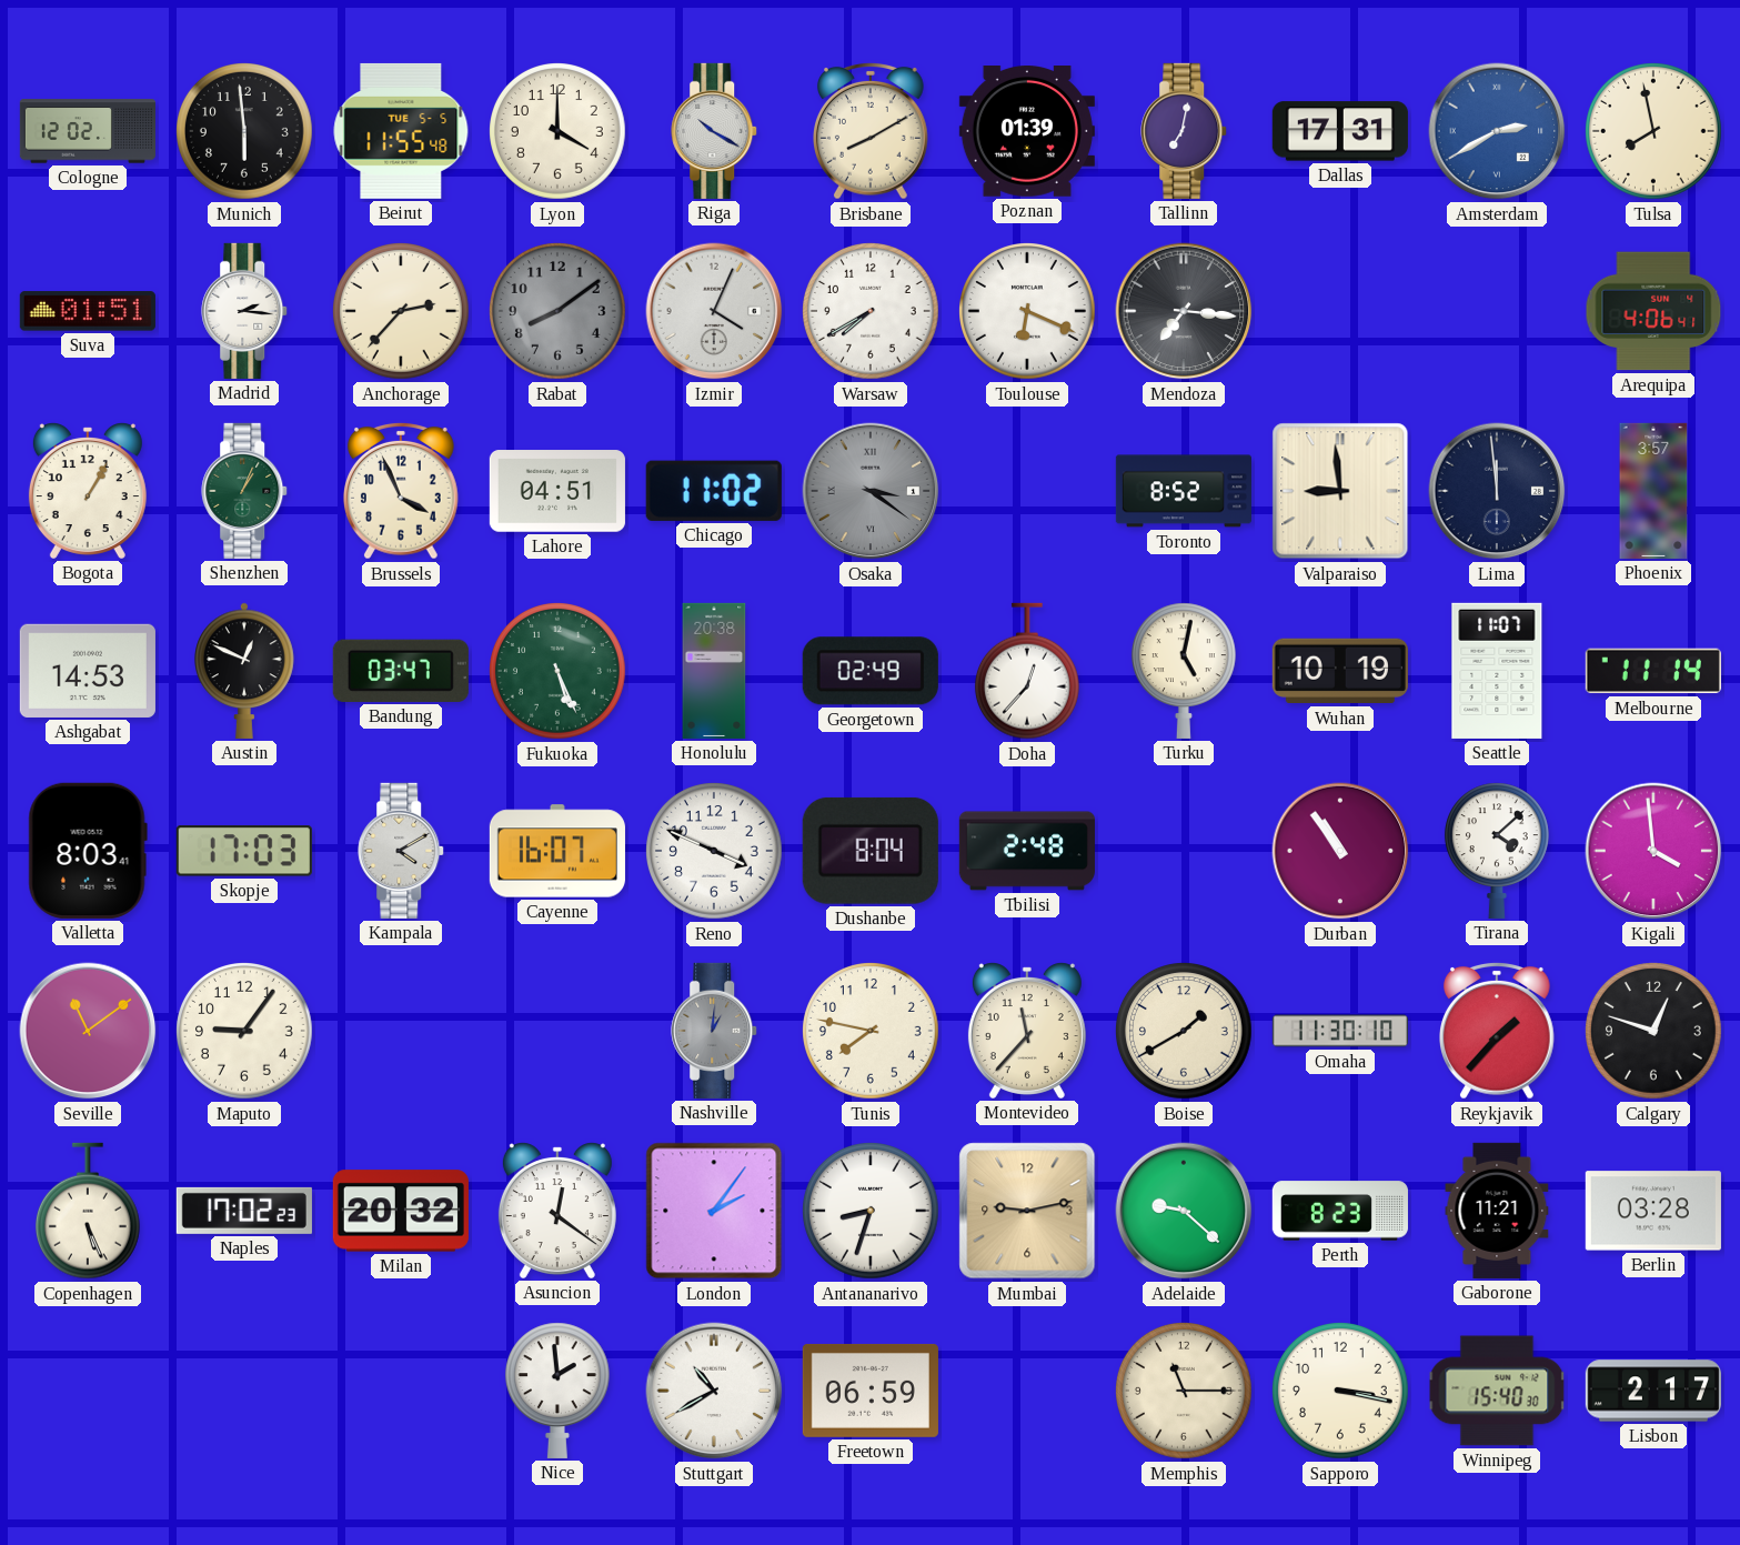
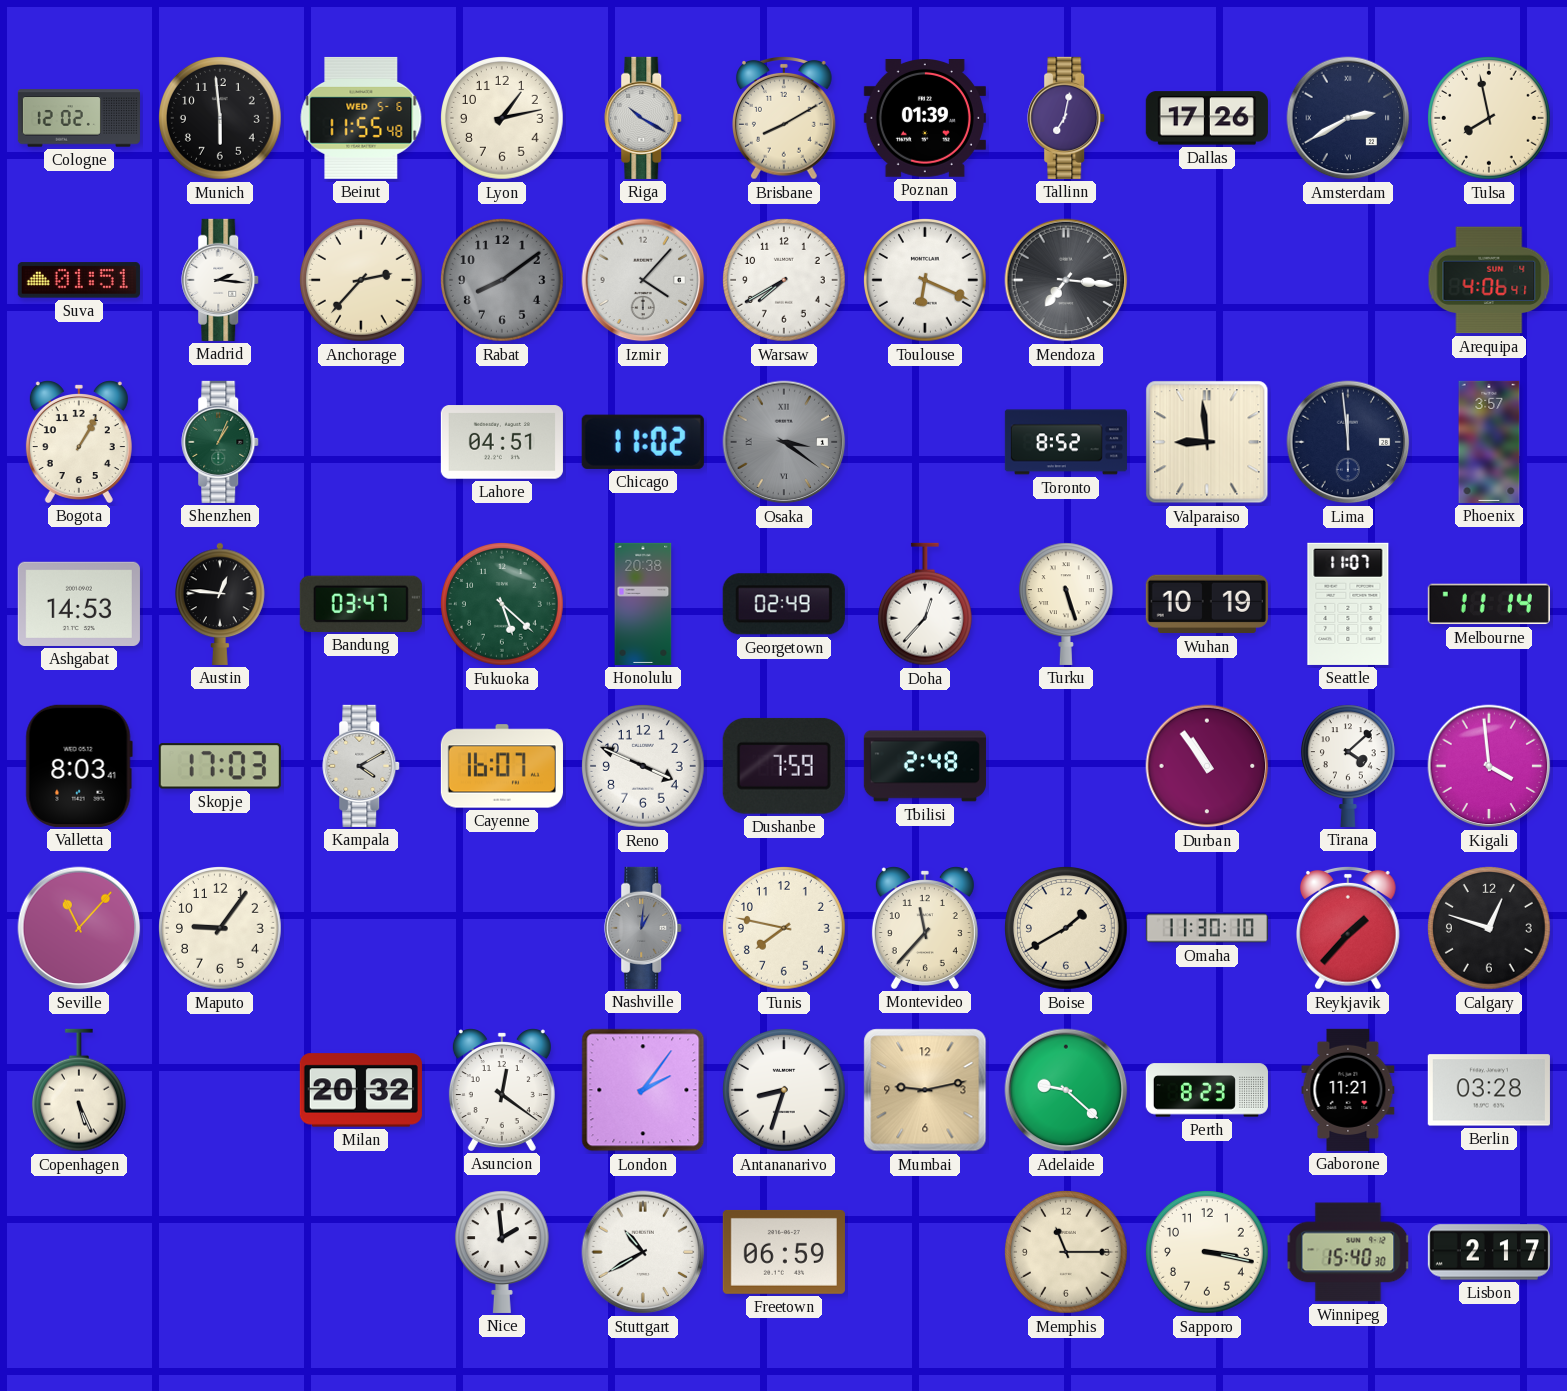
Beirut date: TUE 5-5 -> WED 5-6 (361, 118)
Lyon: 4:00 -> 1:13 (503, 119)
Dallas: 17:31 -> 17:26 (1207, 118)
Amsterdam dial: blue -> navy (1348, 118)
Izmir: 4:04 -> 4:07 (643, 280)
Brussels: 3:56 -> none (402, 491)
Austin: 12:49 -> 12:46 (220, 604)
Fukuoka: 5:26 -> 5:22 (503, 605)
Turku: 5:02 -> 5:27 (1066, 604)
Dushanbe: 8:04 -> 7:59 (784, 766)
Seville: 11:09 -> 11:07 (79, 928)
Naples: 17:02 -> none (244, 1211)
